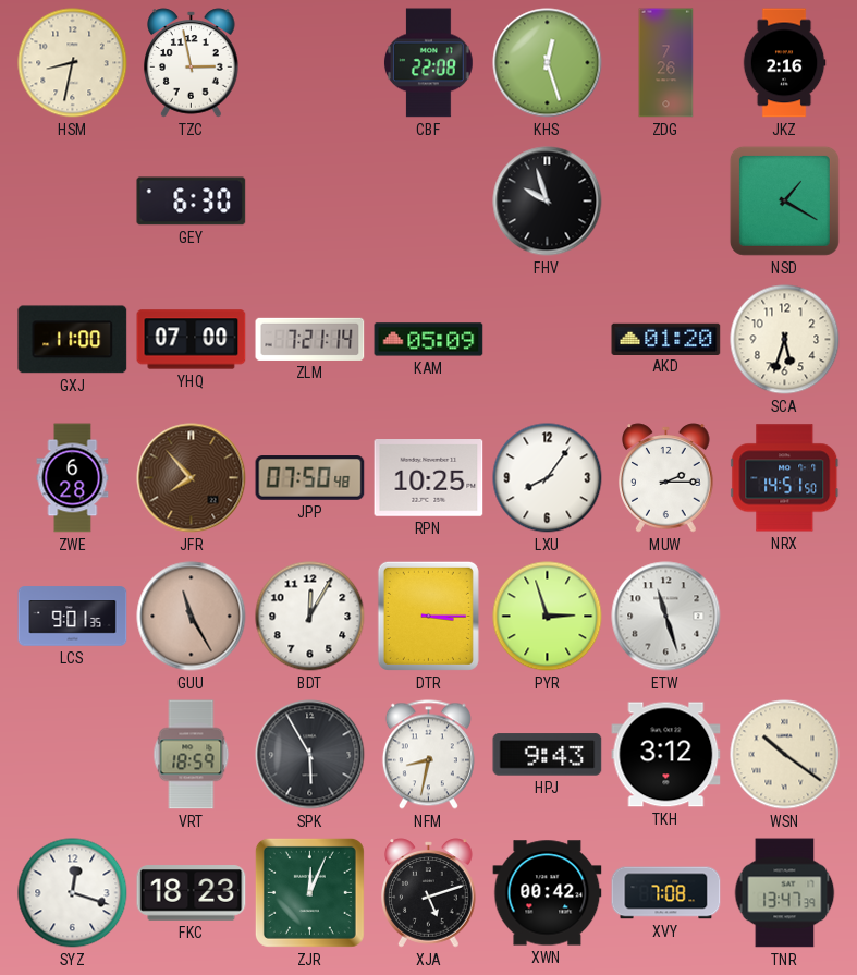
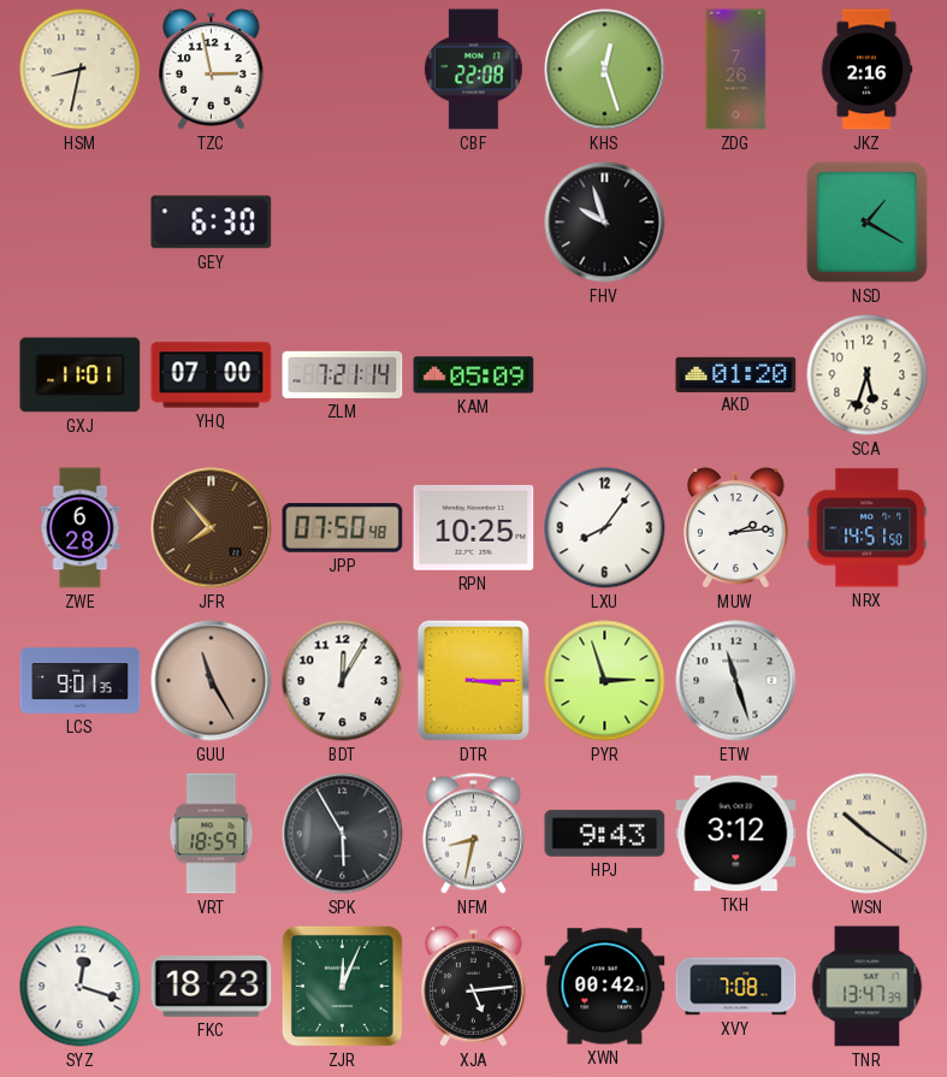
GXJ: 11:00 -> 11:01 (81, 375)
MUW: 2:15 -> 2:14 (736, 528)
XJA: 5:12 -> 5:14 (474, 987)
